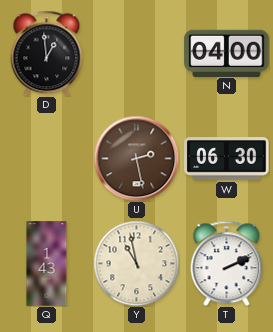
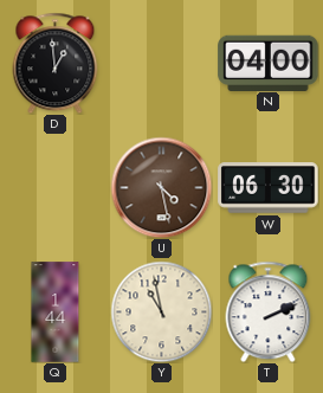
U: 2:28 -> 4:28 (161, 187)
Q: 1:43 -> 1:44 (56, 313)
